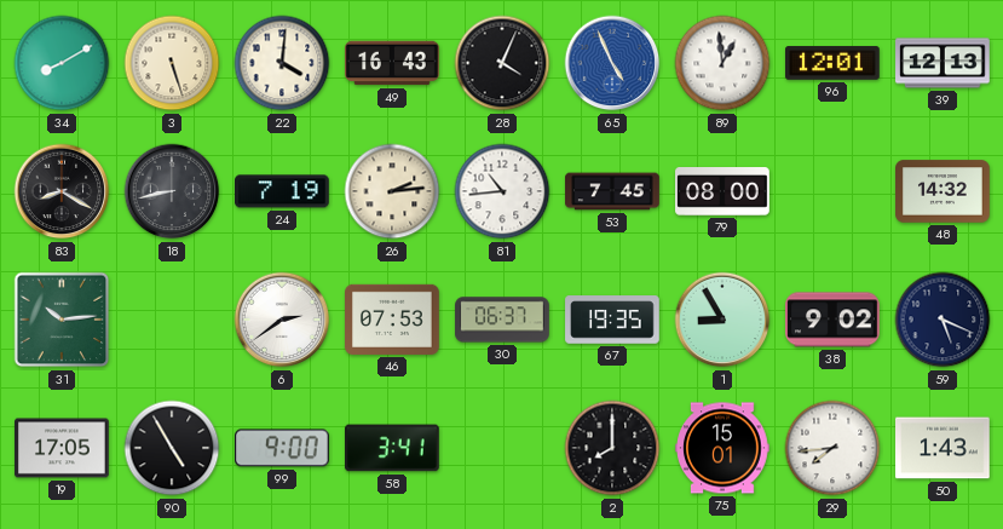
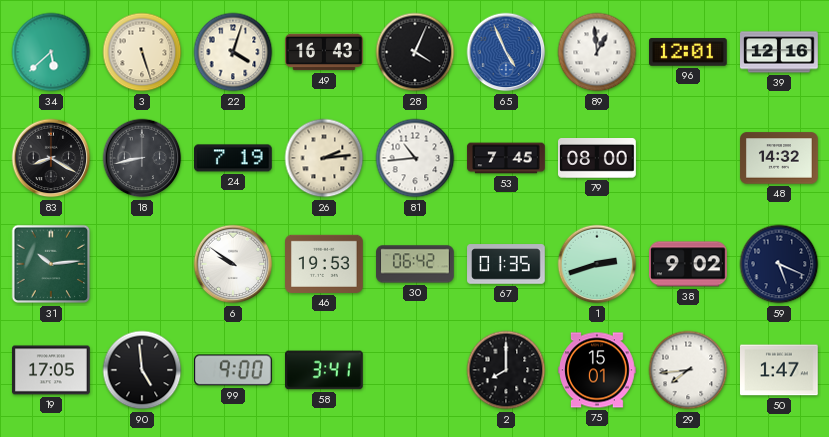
34: 8:10 -> 5:38 (51, 52)
22: 4:01 -> 4:03 (233, 52)
39: 12:13 -> 12:16 (779, 52)
6: 2:39 -> 9:51 (233, 264)
46: 07:53 -> 19:53 (325, 264)
30: 06:37 -> 06:42 (415, 264)
67: 19:35 -> 01:35 (506, 264)
1: 8:55 -> 2:42 (597, 264)
90: 4:55 -> 4:59 (142, 370)
50: 1:43 -> 1:47 (780, 370)
